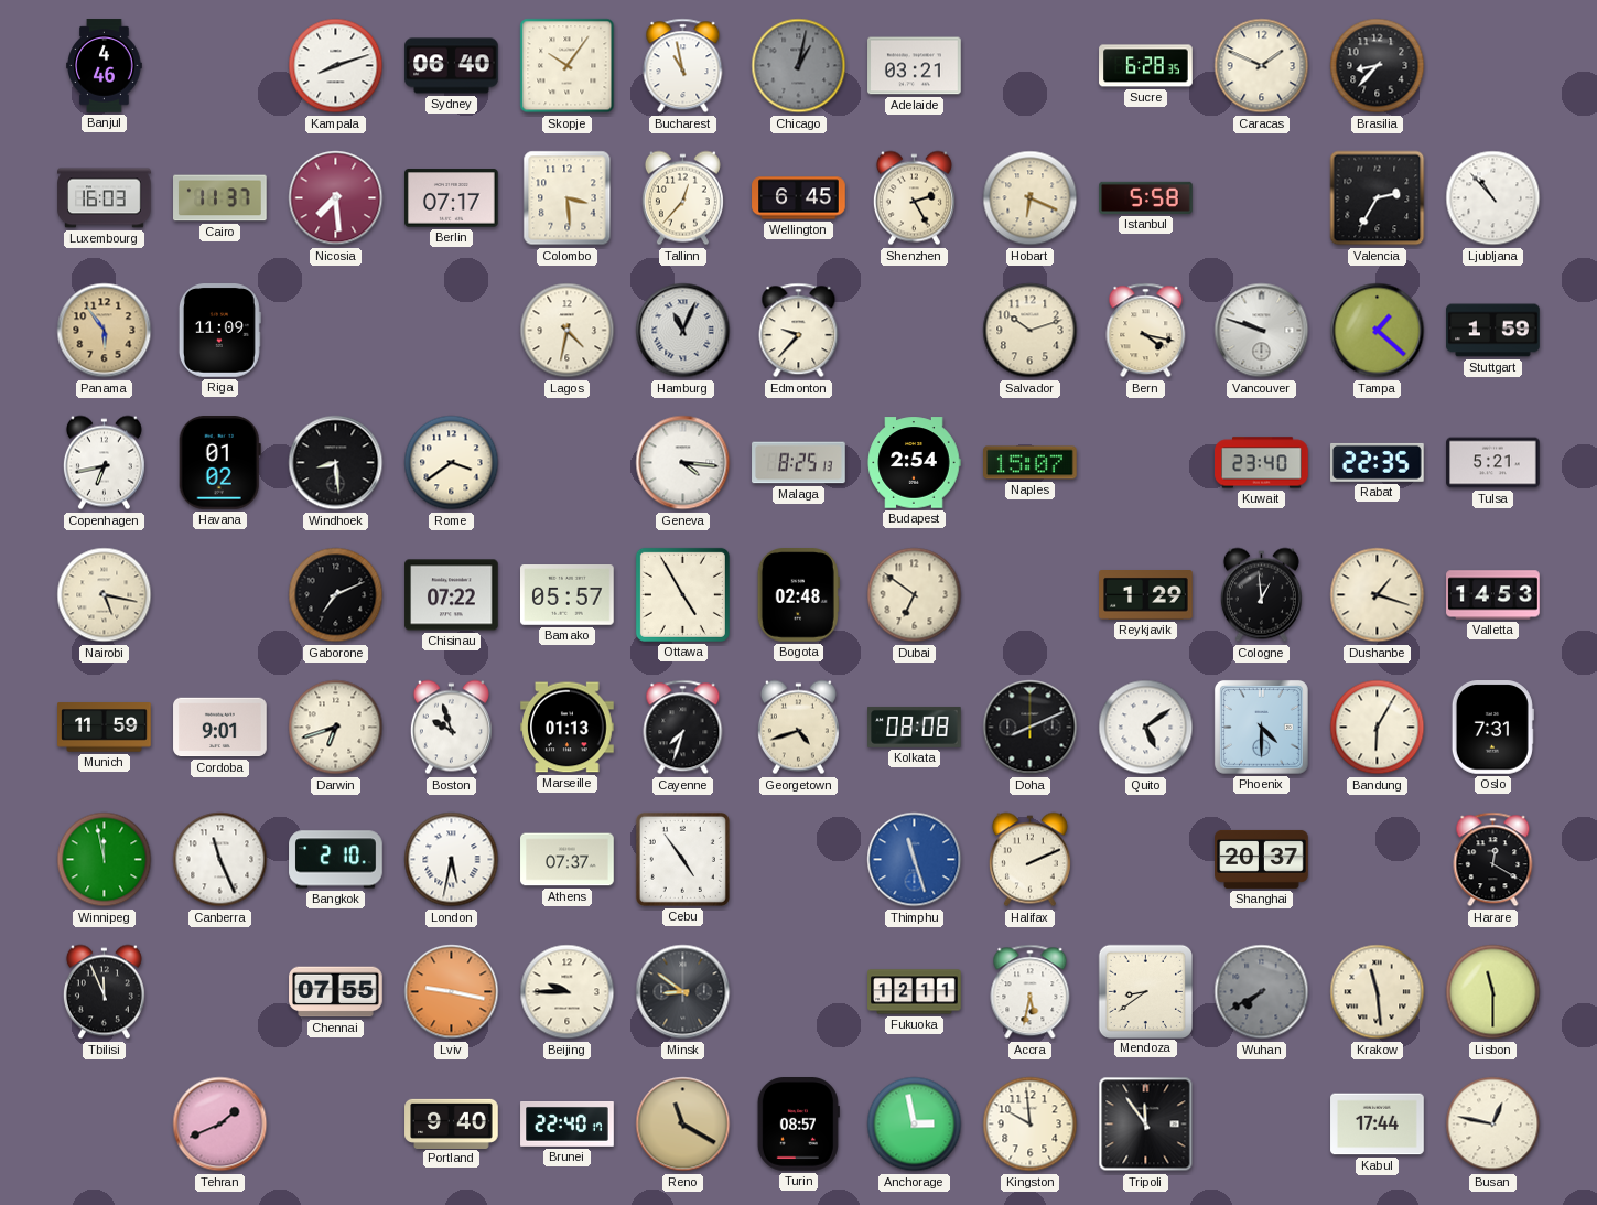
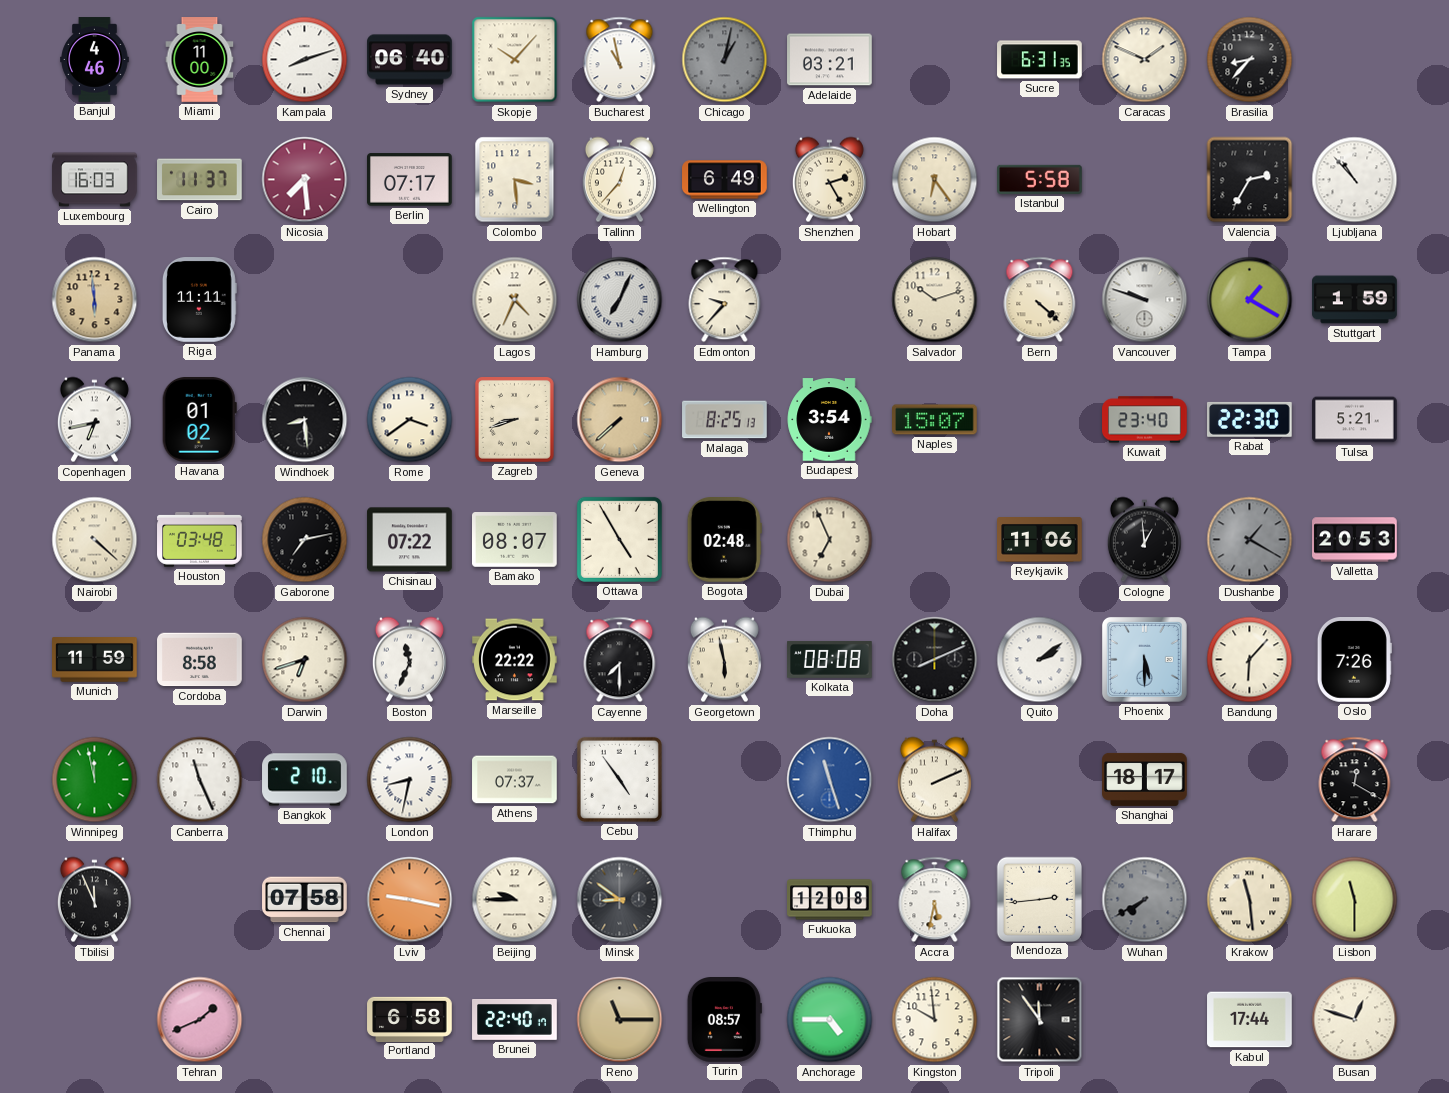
Miami: none -> 11:00 (200, 60)
Skopje: 10:06 -> 10:07 (515, 60)
Sucre: 6:28 -> 6:31 (1040, 60)
Wellington: 6:45 -> 6:49 (725, 180)
Hobart: 6:19 -> 6:24 (935, 180)
Panama: 5:54 -> 5:59 (95, 300)
Riga: 11:09 -> 11:11 (199, 300)
Lagos: 4:32 -> 4:34 (515, 300)
Hamburg: 11:04 -> 7:04 (620, 300)
Bern: 4:17 -> 4:22 (1040, 300)
Tampa: 1:22 -> 1:20 (1250, 300)
Zagreb: none -> 8:42 (514, 419)
Geneva: 4:16 -> 7:38 (620, 420)
Geneva dial: white -> champagne (620, 420)
Budapest: 2:54 -> 3:54 (829, 420)
Rabat: 22:35 -> 22:30 (1250, 419)
Nairobi: 5:17 -> 4:22 (95, 540)
Houston: none -> 03:48 (200, 539)
Gaborone: 7:11 -> 7:13 (305, 540)
Bamako: 05:57 -> 08:07 (515, 540)
Dubai: 6:51 -> 6:56 (830, 540)
Reykjavik: 1:29 -> 11:06 (1040, 540)
Dushanbe: 1:18 -> 1:20 (1250, 540)
Dushanbe dial: cream -> grey (1250, 540)
Valletta: 14:53 -> 20:53 (1355, 540)
Cordoba: 9:01 -> 8:58 (200, 660)
Boston: 9:57 -> 11:34 (409, 660)
Marseille: 01:13 -> 22:22 (515, 660)
Cayenne: 7:33 -> 7:30 (620, 660)
Georgetown: 4:42 -> 5:58 (724, 660)
Quito: 5:09 -> 2:09 (1040, 660)
Phoenix: 4:30 -> 5:30 (1144, 659)
Bandung: 6:05 -> 6:07 (1250, 660)
Oslo: 7:31 -> 7:26 (1354, 660)
London: 5:32 -> 8:32 (410, 780)
Shanghai: 20:37 -> 18:17 (1145, 779)
Chennai: 07:55 -> 07:58 (305, 900)
Fukuoka: 12:11 -> 12:08 (830, 900)
Mendoza: 8:39 -> 2:44 (1039, 899)
Portland: 9:40 -> 6:58 (410, 1019)
Reno: 11:20 -> 11:15 (620, 1020)
Anchorage: 2:58 -> 4:45 (830, 1020)
Busan: 12:47 -> 12:48 (1355, 1020)
